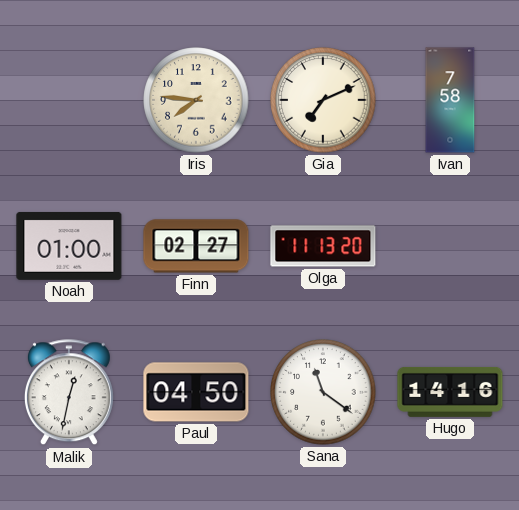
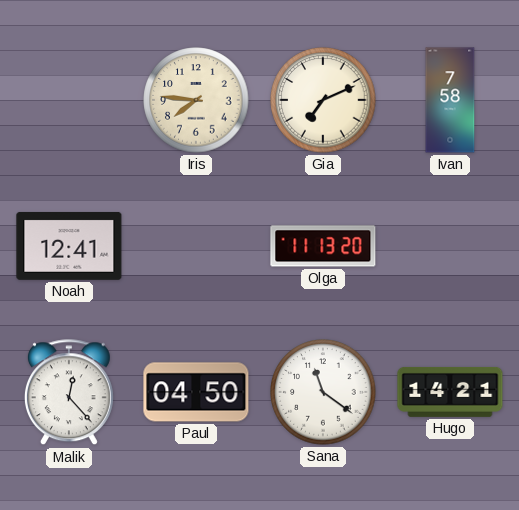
Noah: 01:00 -> 12:41 (69, 246)
Finn: 02:27 -> none (196, 246)
Malik: 12:32 -> 12:23 (69, 393)
Hugo: 14:16 -> 14:21 (450, 392)
